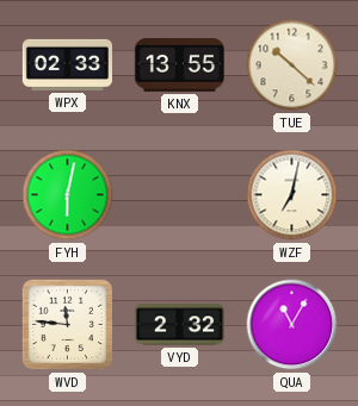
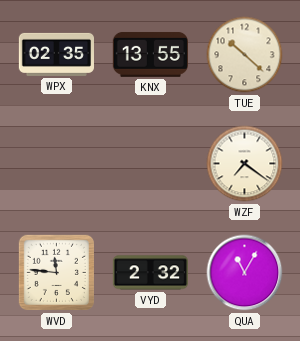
WPX: 02:33 -> 02:35 (56, 54)
FYH: 6:02 -> none (68, 195)
WZF: 7:02 -> 7:21 (245, 164)
